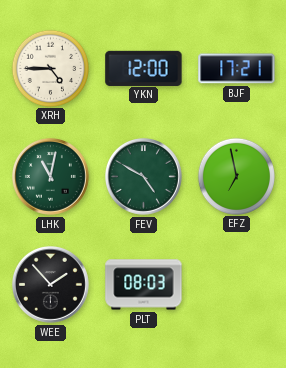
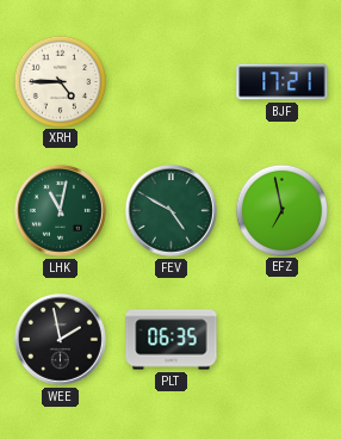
YKN: 12:00 -> none (144, 68)
WEE: 1:53 -> 1:58 (60, 339)
PLT: 08:03 -> 06:35 (172, 340)
